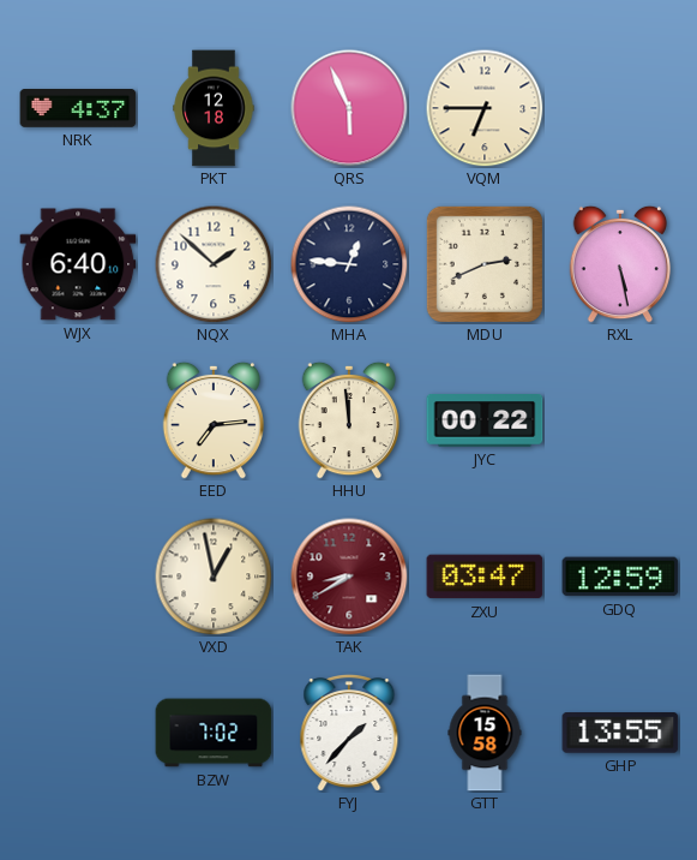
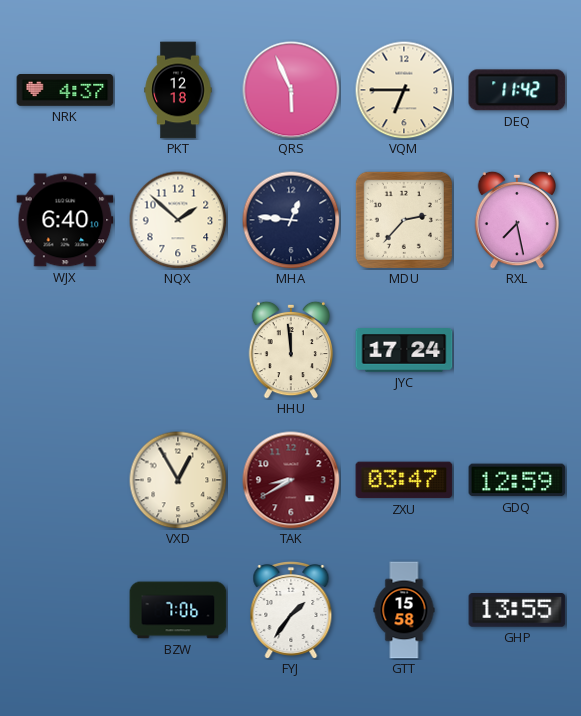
DEQ: none -> 11:42 (517, 90)
MDU: 2:41 -> 2:37 (404, 220)
RXL: 5:28 -> 7:28 (517, 220)
EED: 7:14 -> none (214, 420)
JYC: 00:22 -> 17:24 (404, 350)
VXD: 12:58 -> 12:55 (178, 480)
BZW: 7:02 -> 7:06 (178, 610)
FYJ: 1:37 -> 1:36 (291, 611)
